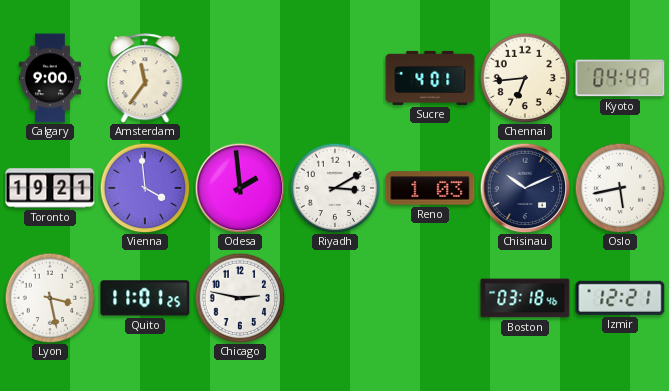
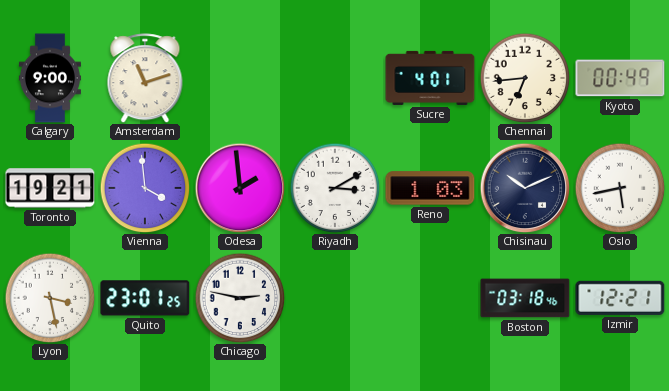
Amsterdam: 11:36 -> 11:12 (145, 78)
Kyoto: 04:49 -> 00:49 (620, 78)
Quito: 11:01 -> 23:01 (145, 298)
